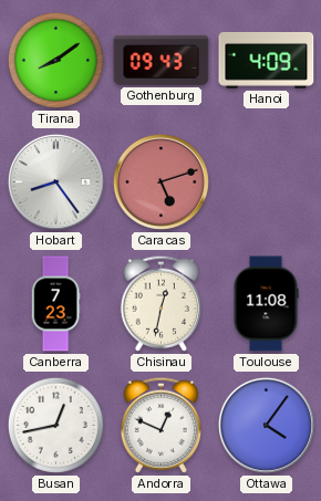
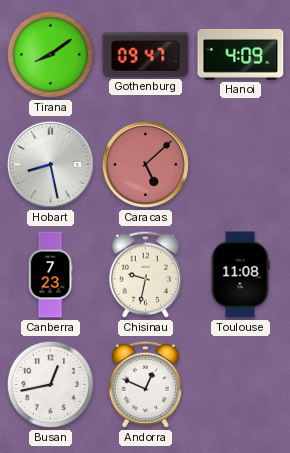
Gothenburg: 09:43 -> 09:47 (146, 54)
Hobart: 8:24 -> 8:28 (50, 164)
Caracas: 5:12 -> 5:08 (145, 164)
Chisinau: 12:32 -> 9:32 (145, 274)
Ottawa: 4:06 -> none (266, 425)
